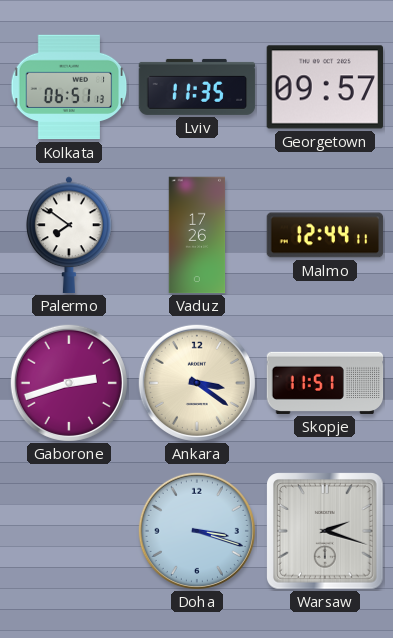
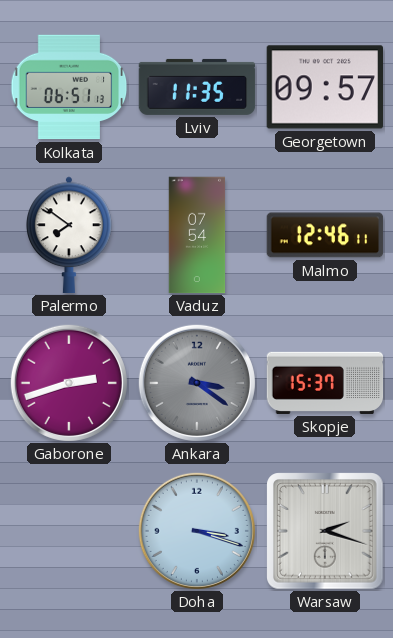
Vaduz: 17:26 -> 07:54 (197, 235)
Malmo: 12:44 -> 12:46 (325, 235)
Ankara dial: cream -> grey (197, 383)
Skopje: 11:51 -> 15:37 (325, 383)
